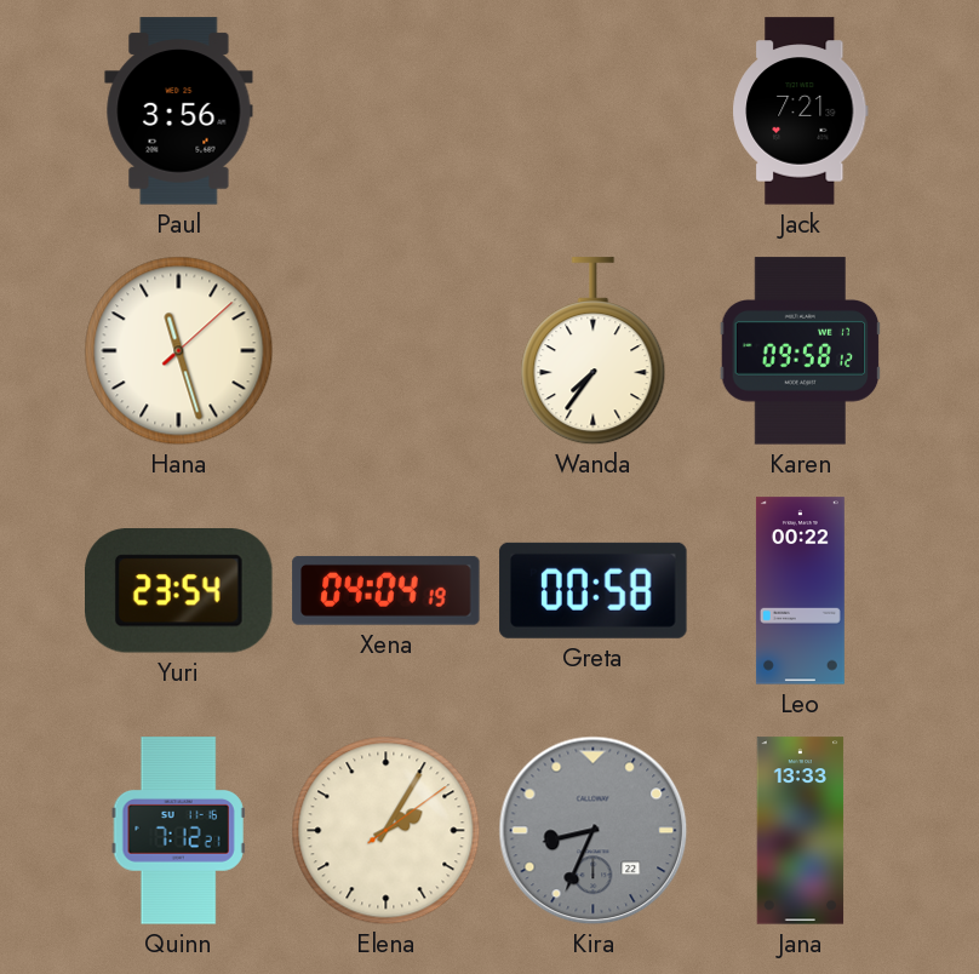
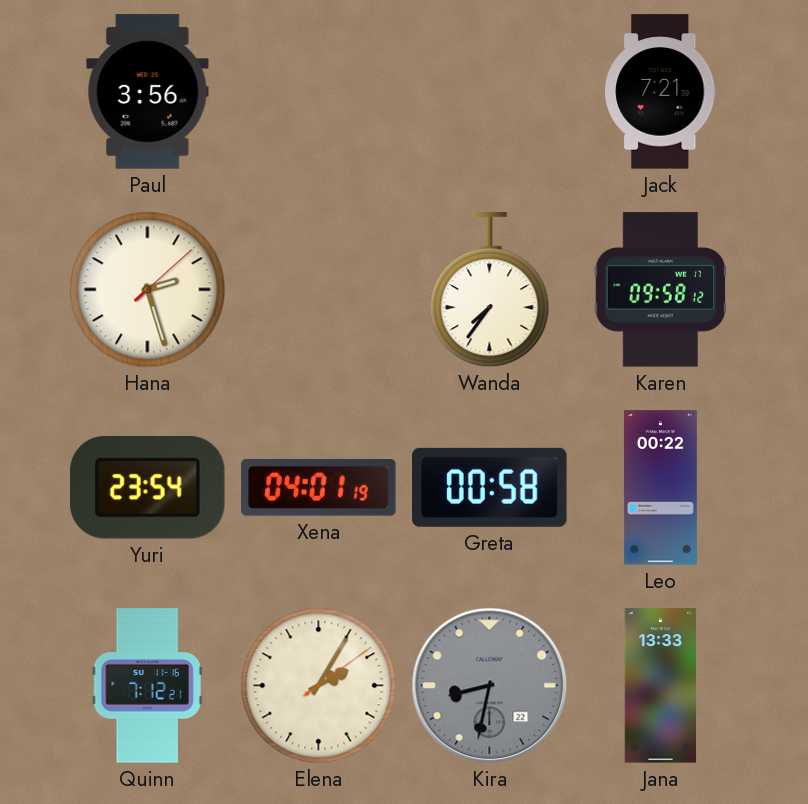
Hana: 11:27 -> 2:27 (148, 290)
Xena: 04:04 -> 04:01 (319, 488)
Kira: 8:34 -> 8:32 (490, 686)
